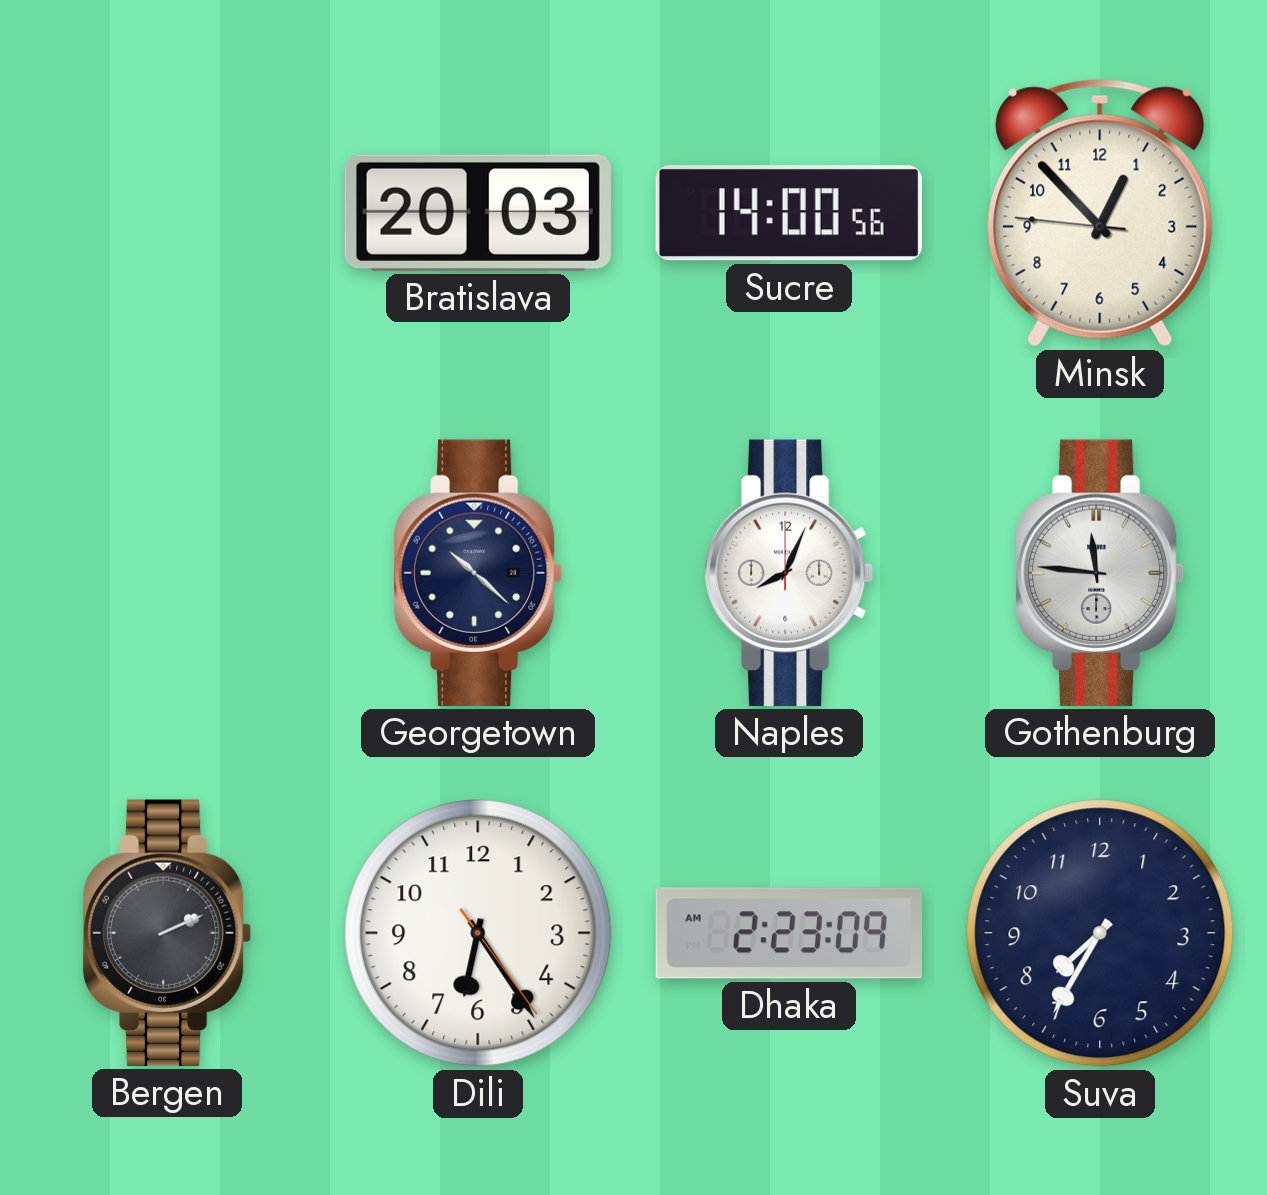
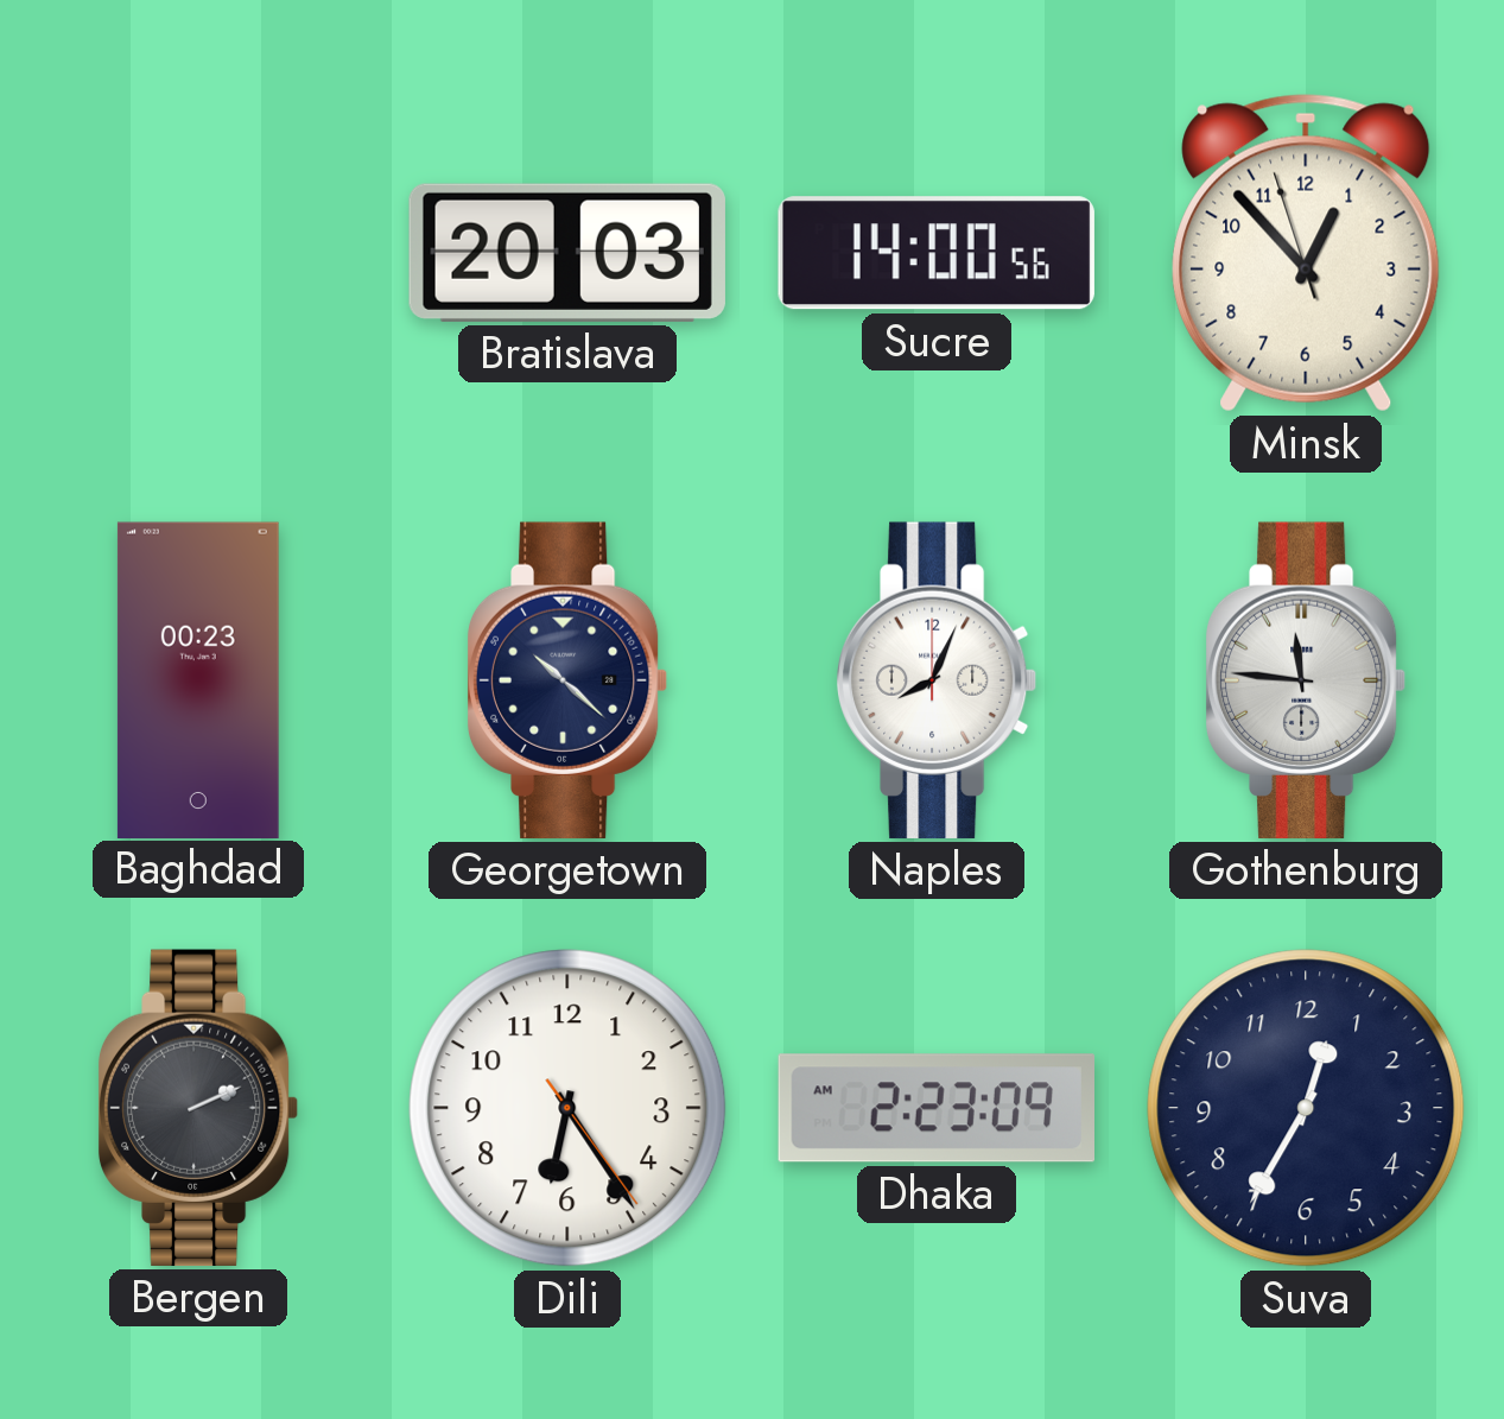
Minsk: 12:52:46 -> 12:52:57 (1306, 253)
Baghdad: none -> 00:23 (198, 679)
Suva: 7:35 -> 12:35 (1306, 1108)
